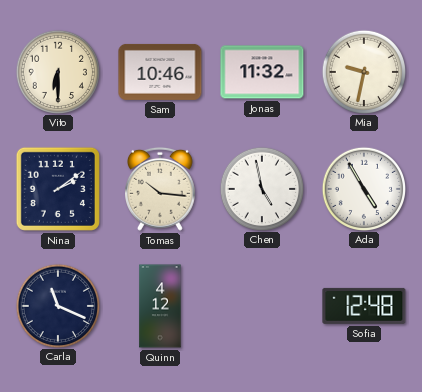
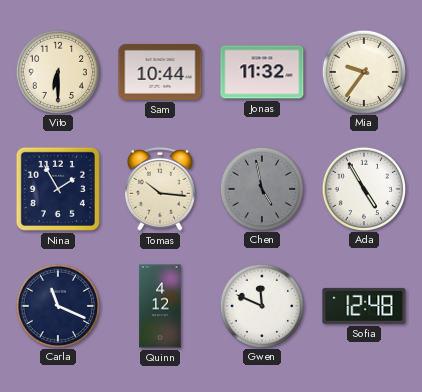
Sam: 10:46 -> 10:44 (160, 72)
Mia: 9:32 -> 9:36 (363, 71)
Nina: 2:09 -> 1:55 (58, 189)
Chen dial: white -> grey (261, 188)
Gwen: none -> 11:49 (261, 305)
